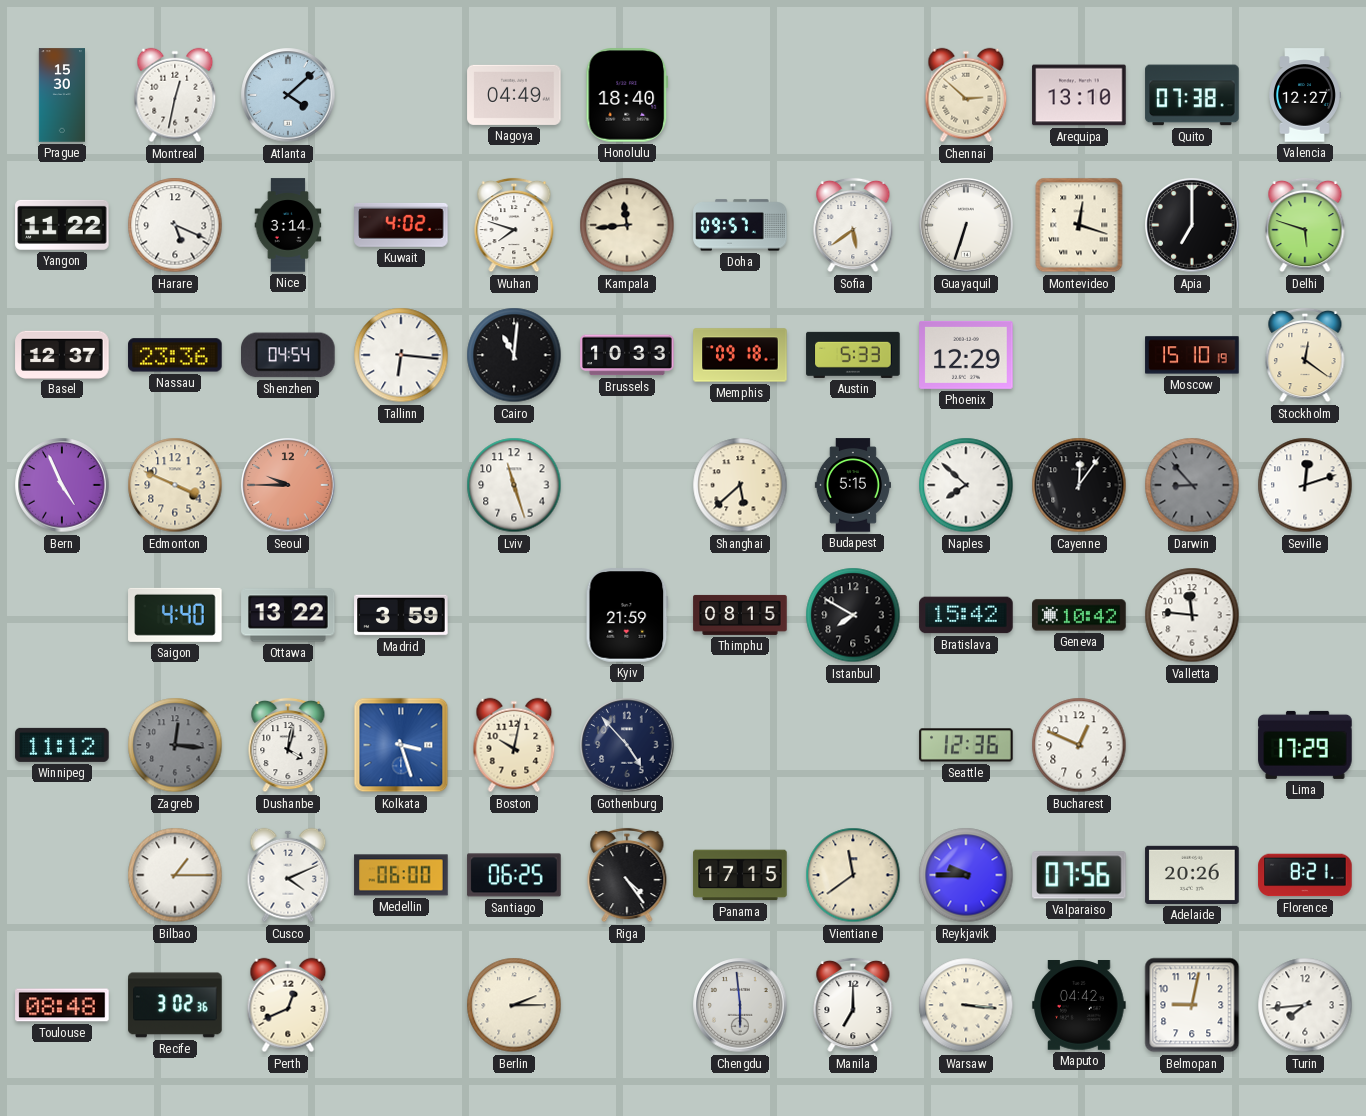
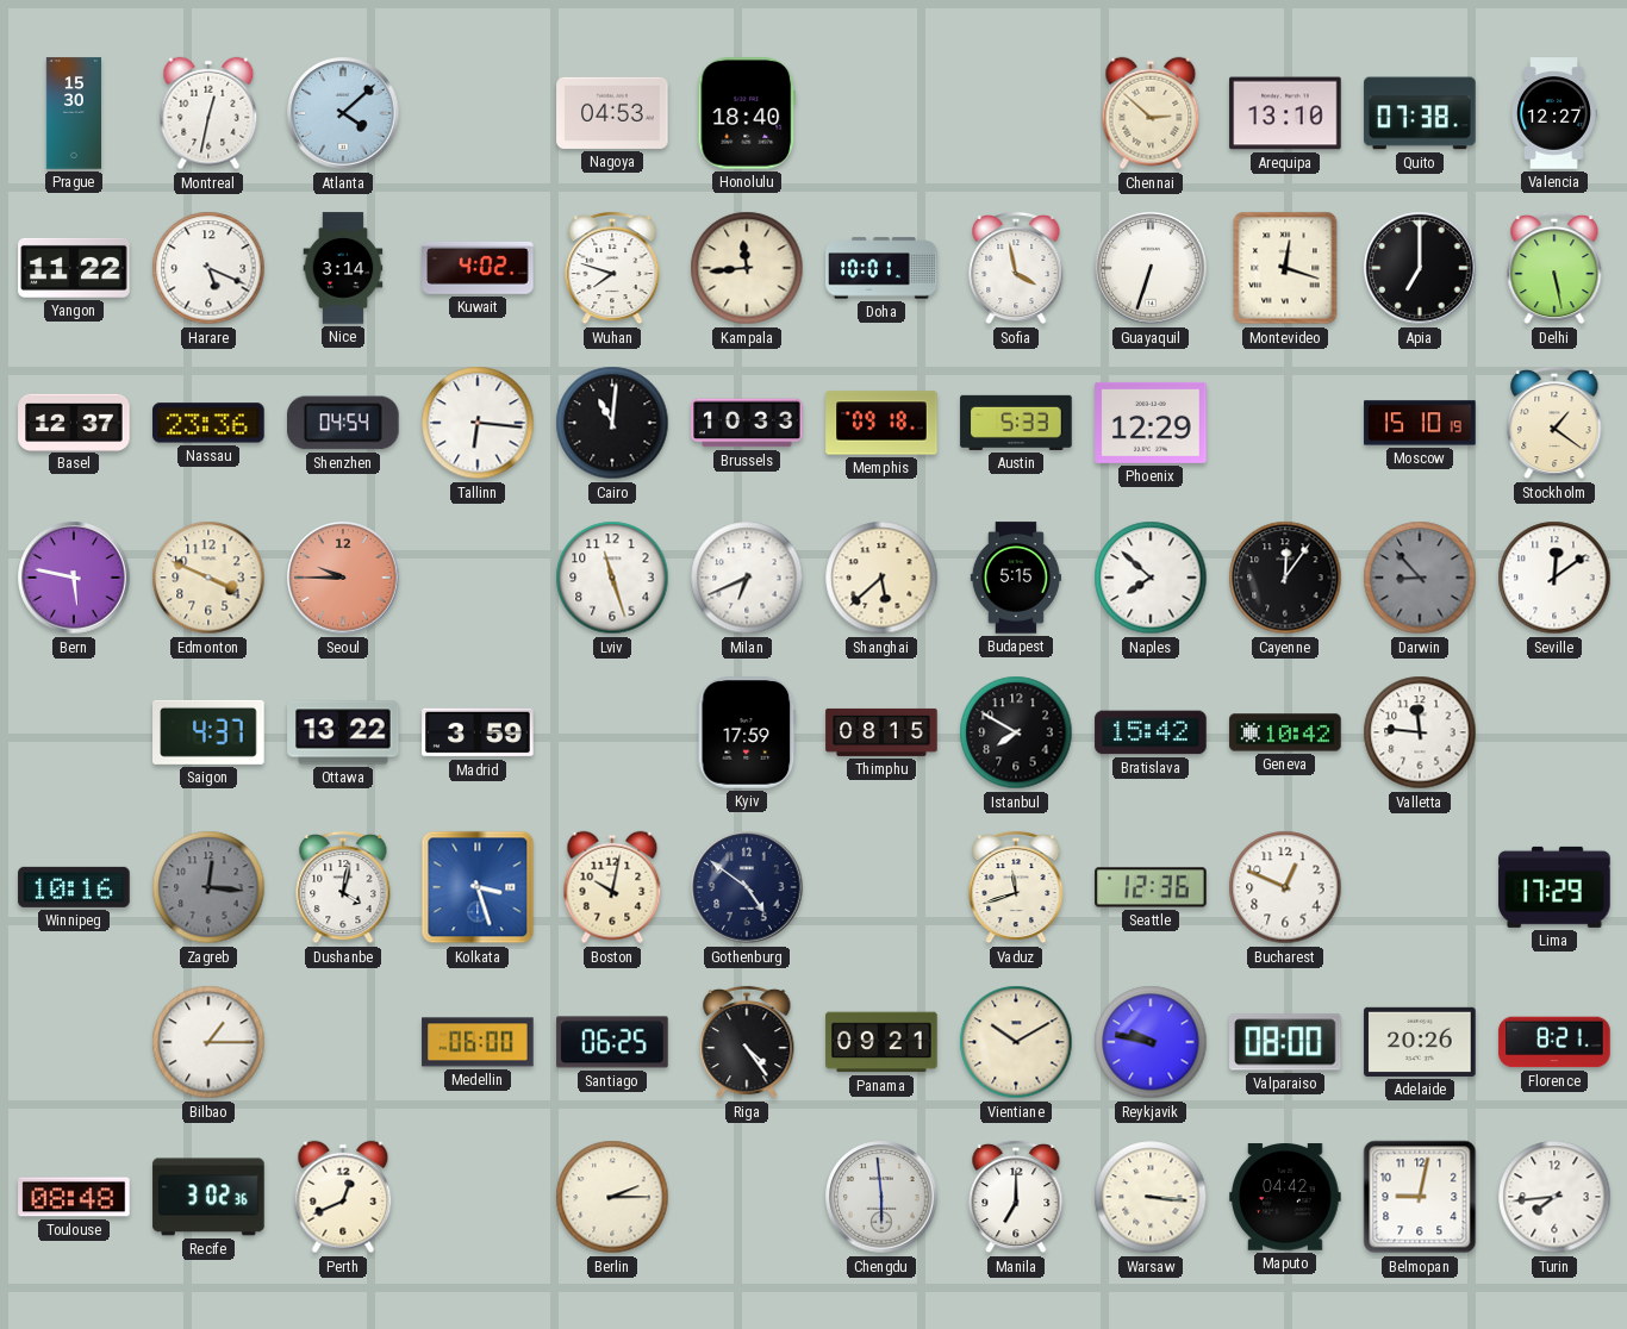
Nagoya: 04:49 -> 04:53 (612, 113)
Doha: 09:57 -> 10:01 (881, 268)
Sofia: 5:39 -> 3:58 (1016, 268)
Delhi: 5:48 -> 5:28 (1554, 268)
Stockholm: 12:21 -> 1:21 (1554, 423)
Bern: 4:56 -> 5:47 (74, 578)
Milan: none -> 6:41 (747, 578)
Seville: 12:12 -> 12:09 (1554, 578)
Saigon: 4:40 -> 4:37 (208, 732)
Kyiv: 21:59 -> 17:59 (747, 732)
Winnipeg: 11:12 -> 10:16 (74, 887)
Gothenburg: 4:53 -> 4:51 (747, 887)
Vaduz: none -> 11:42 (1016, 887)
Cusco: 4:11 -> none (288, 875)
Panama: 17:15 -> 09:21 (881, 1042)
Vientiane: 11:39 -> 10:10 (1016, 1042)
Reykjavik: 9:45 -> 9:47 (1151, 1042)
Valparaiso: 07:56 -> 08:00 (1285, 1042)
